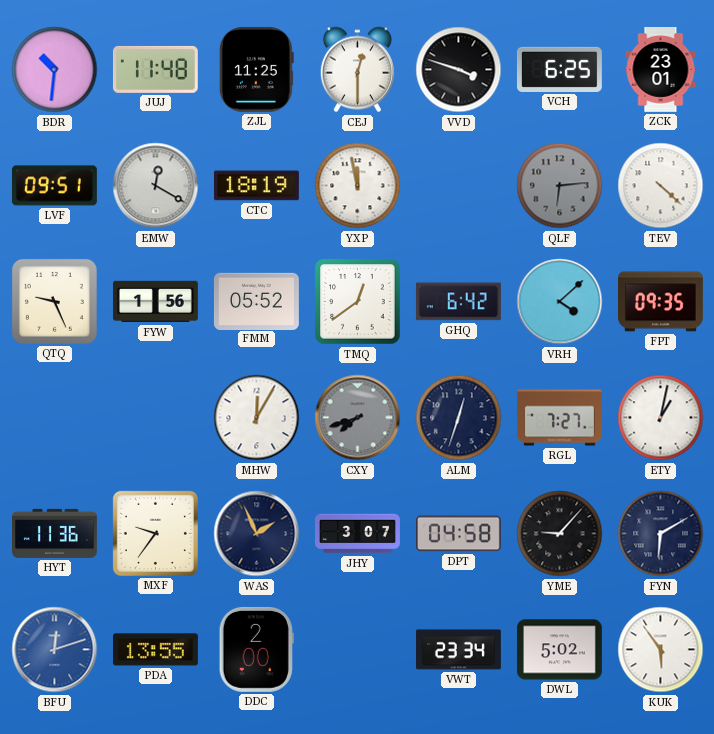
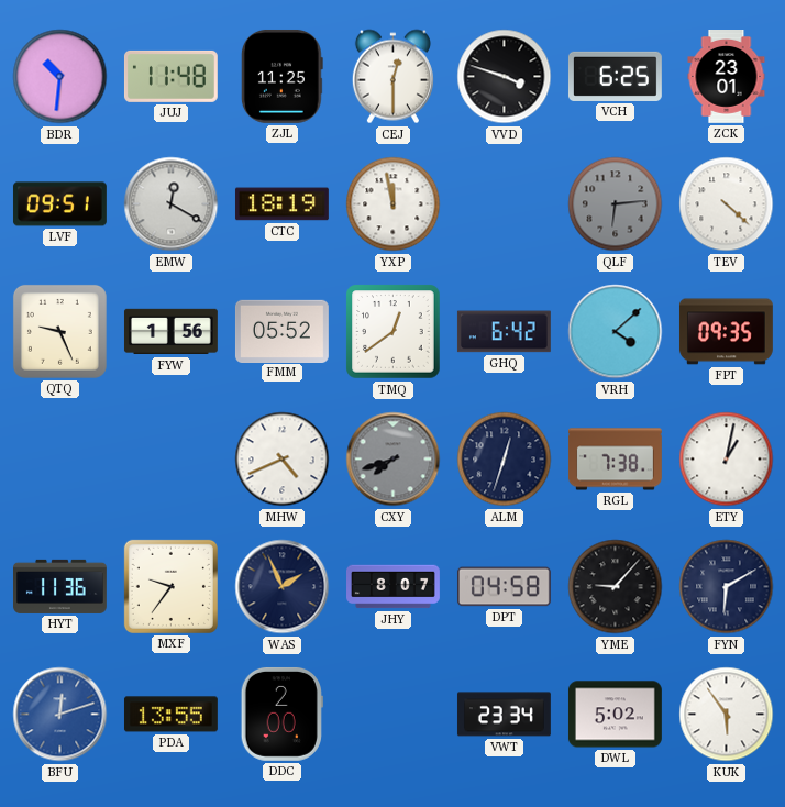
MHW: 12:05 -> 4:41 (283, 460)
RGL: 7:27 -> 7:38 (616, 460)
JHY: 3:07 -> 8:07 (394, 587)
